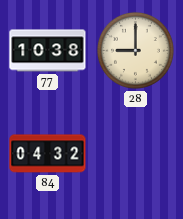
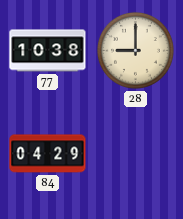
84: 04:32 -> 04:29 (48, 154)
